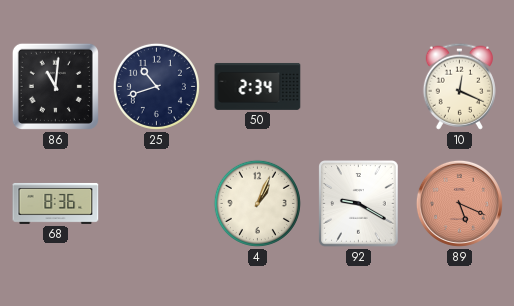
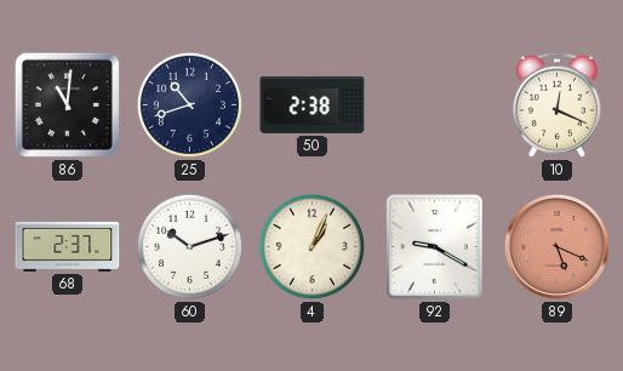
50: 2:34 -> 2:38 (313, 104)
68: 8:36 -> 2:37 (68, 246)
60: none -> 10:12 (189, 246)
